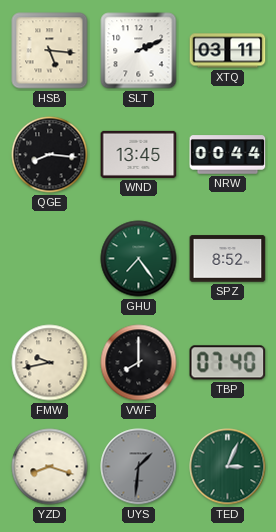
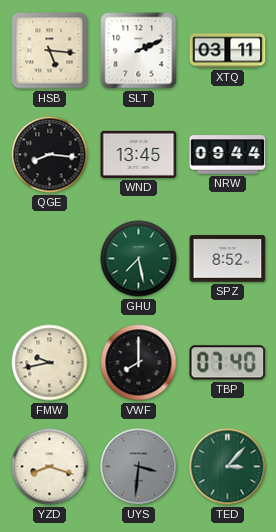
NRW: 00:44 -> 09:44 (228, 155)
GHU: 7:24 -> 7:28 (139, 259)
UYS: 1:31 -> 3:31 (139, 467)
TED: 3:04 -> 3:07 (228, 467)
